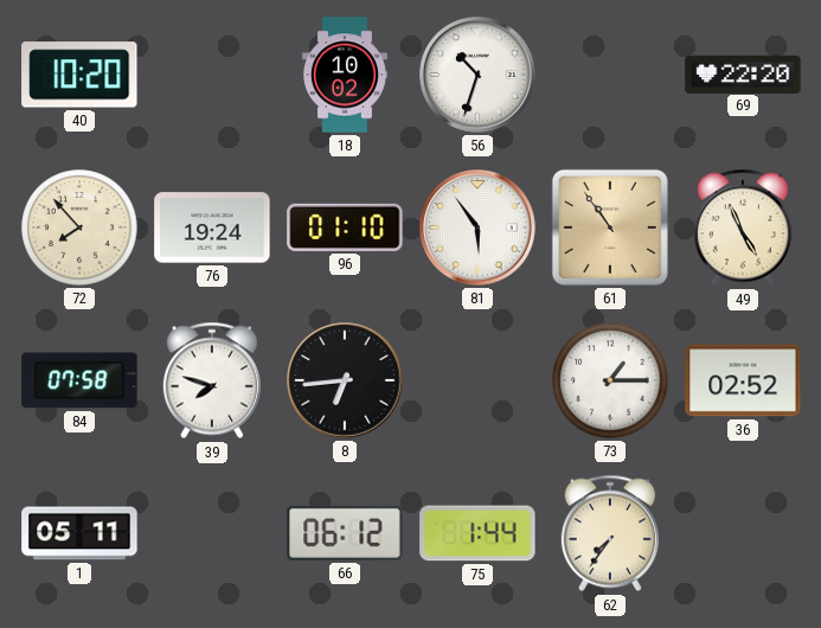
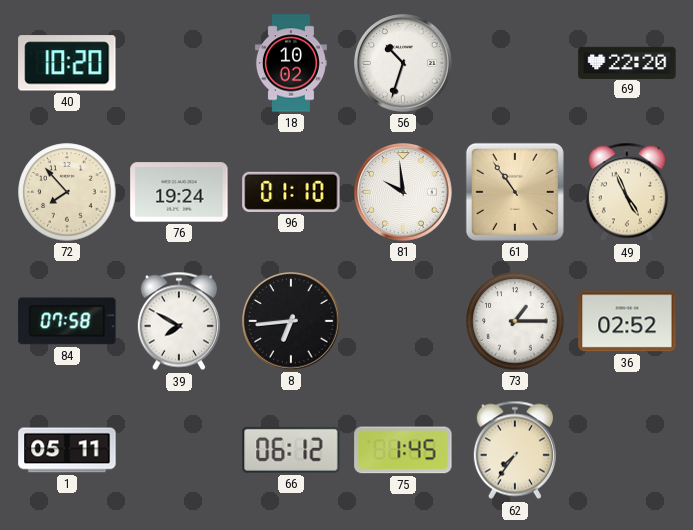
81: 5:54 -> 9:59 (404, 193)
39: 7:48 -> 7:50 (179, 321)
75: 1:44 -> 1:45 (403, 450)
